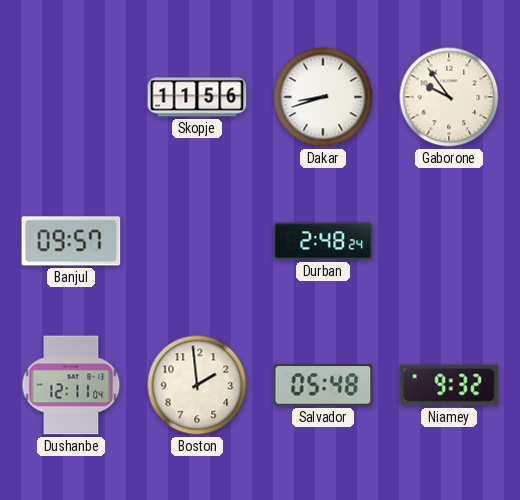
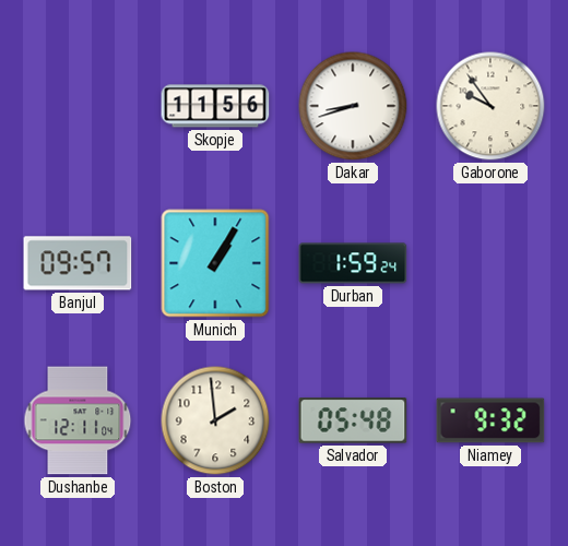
Munich: none -> 1:05 (215, 263)
Durban: 2:48 -> 1:59 (353, 263)
